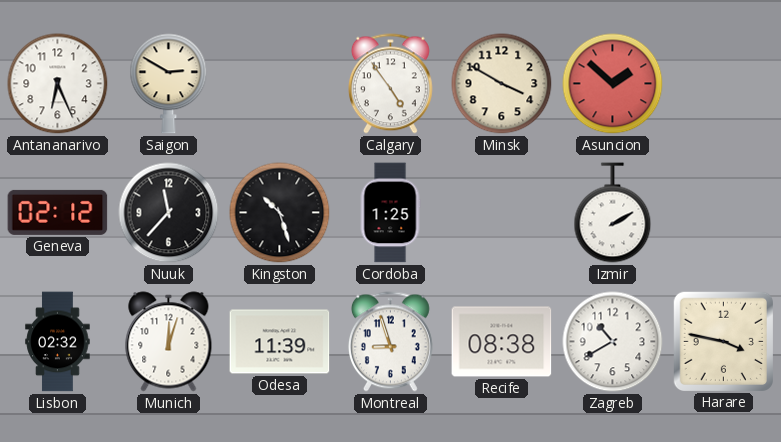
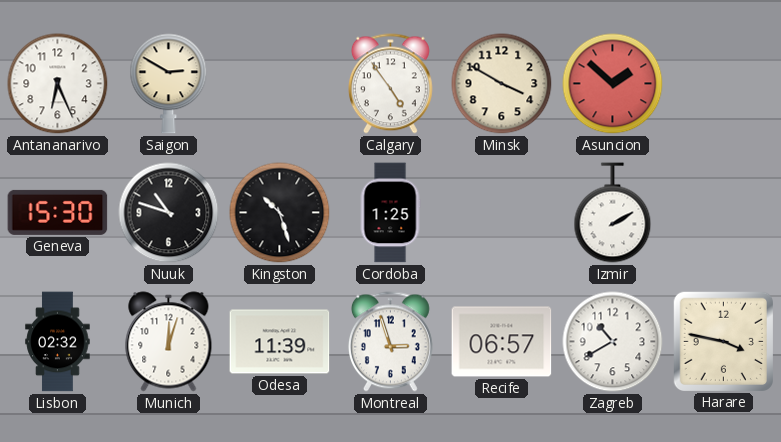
Geneva: 02:12 -> 15:30 (58, 212)
Nuuk: 11:37 -> 10:48 (169, 213)
Montreal: 8:57 -> 2:57 (390, 342)
Recife: 08:38 -> 06:57 (502, 342)
